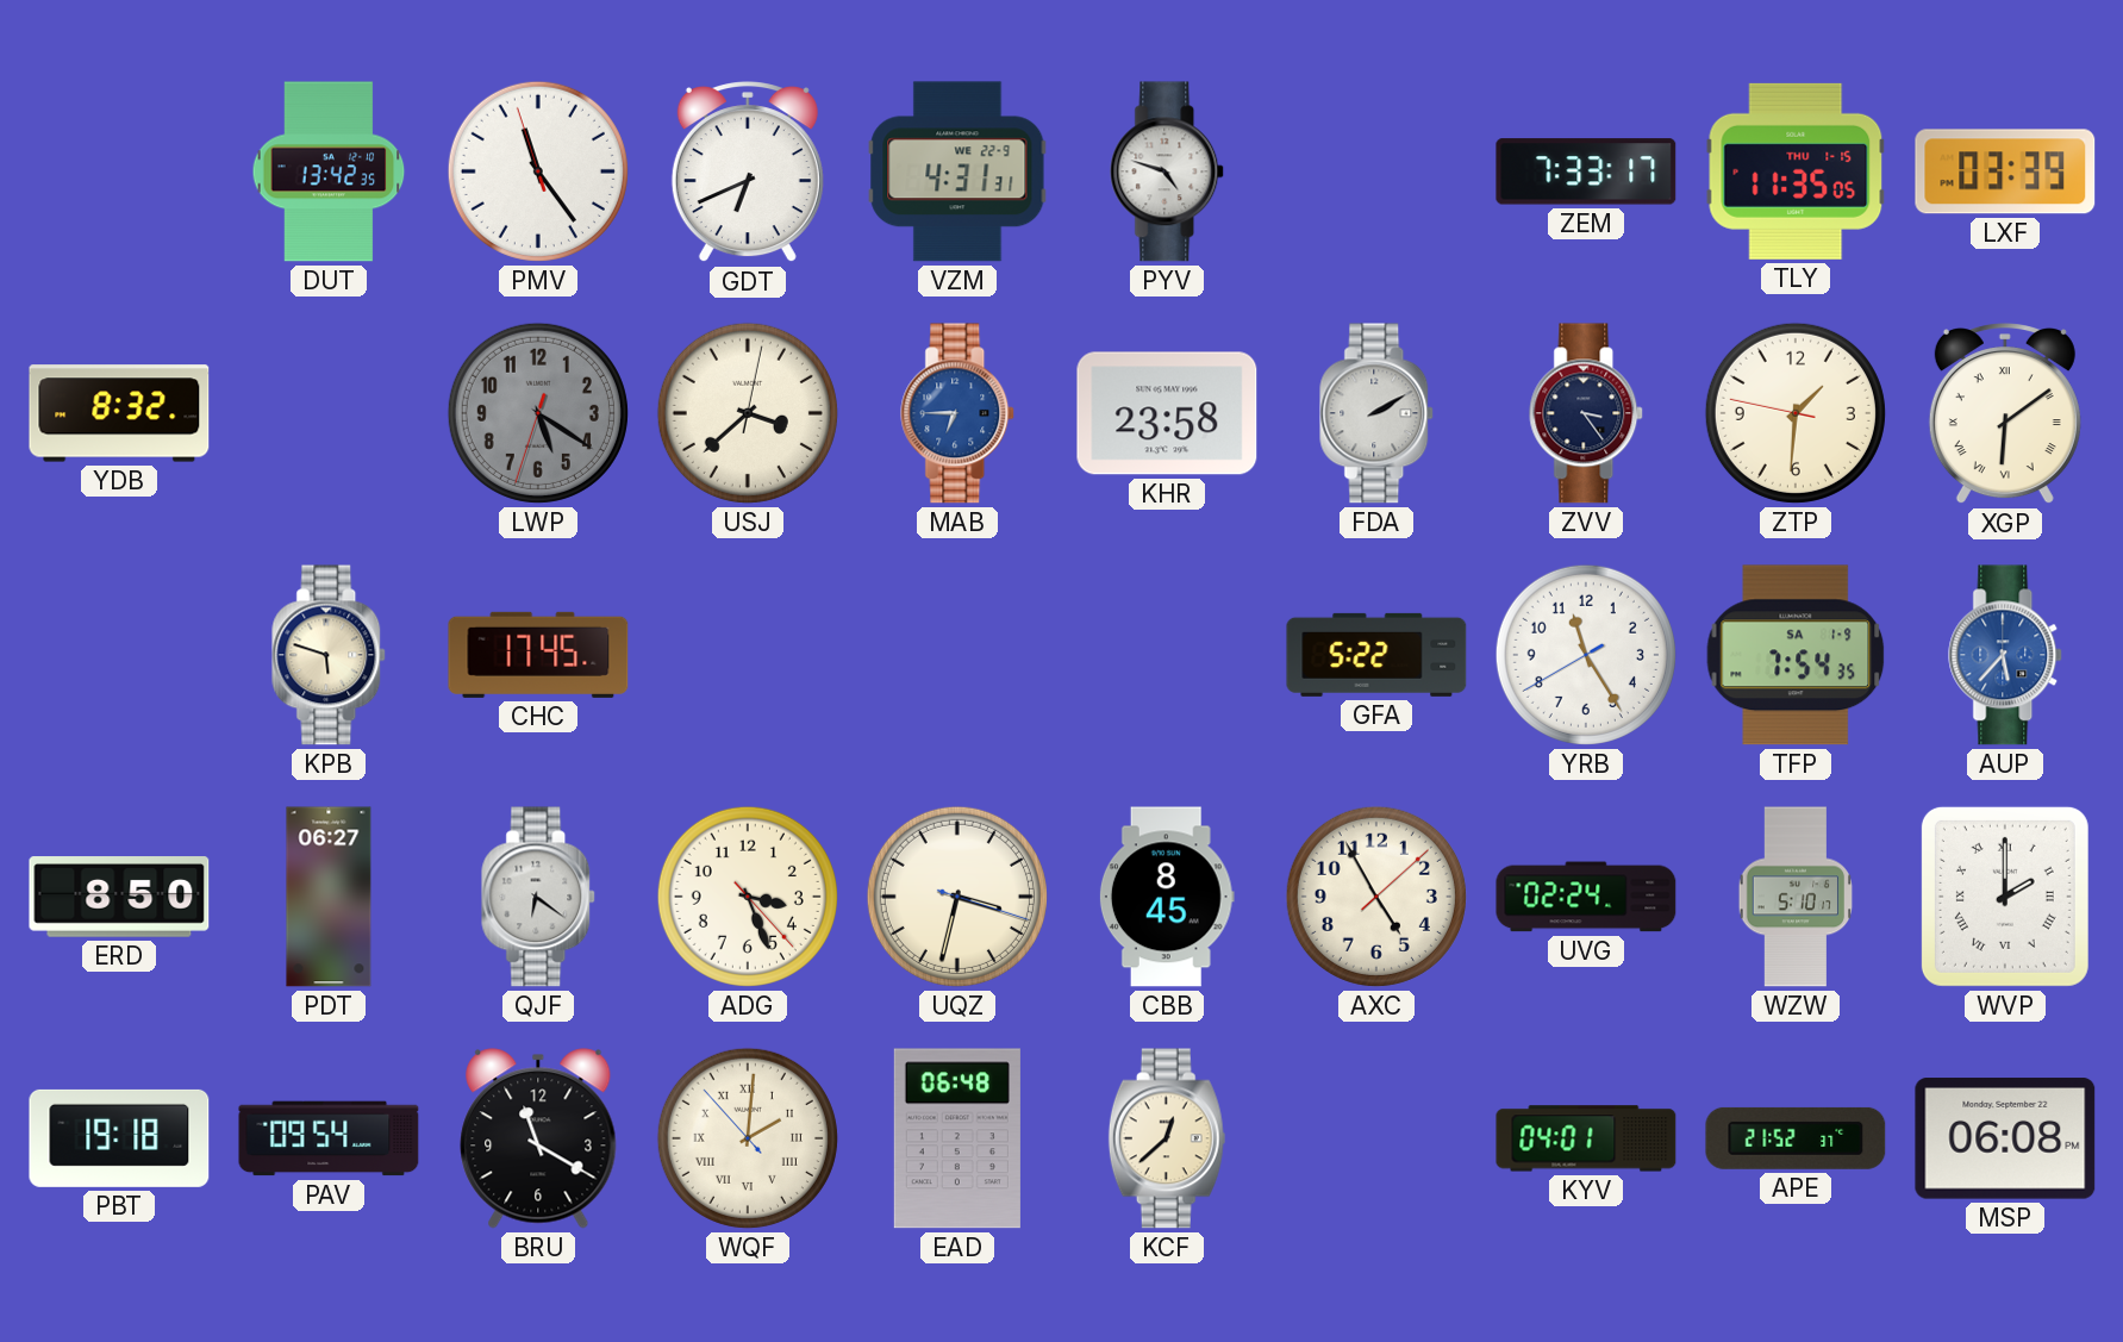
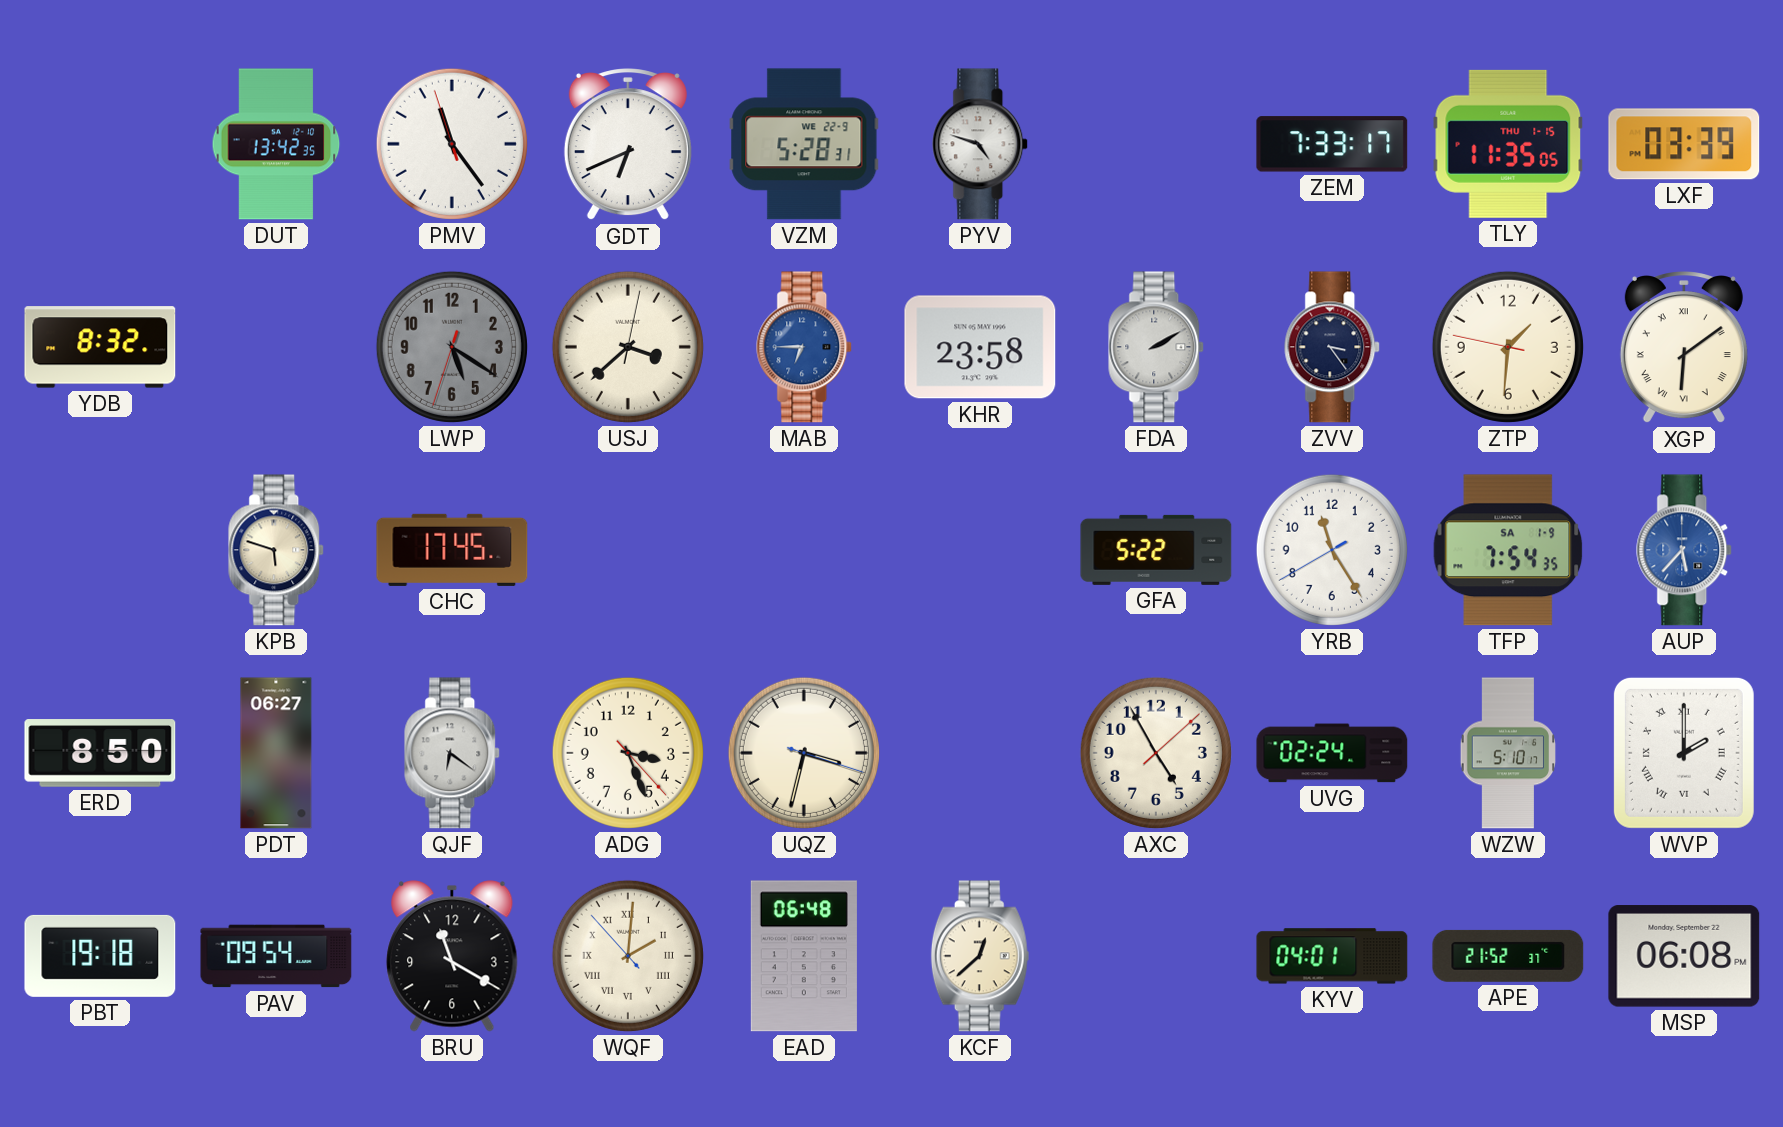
VZM: 4:31 -> 5:28 (804, 144)
CBB: 8:45 -> none (1167, 897)
